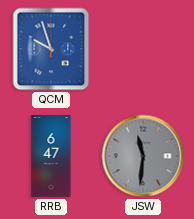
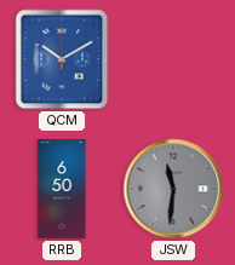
QCM: 9:57 -> 10:10 (62, 59)
RRB: 6:47 -> 6:50 (62, 189)
